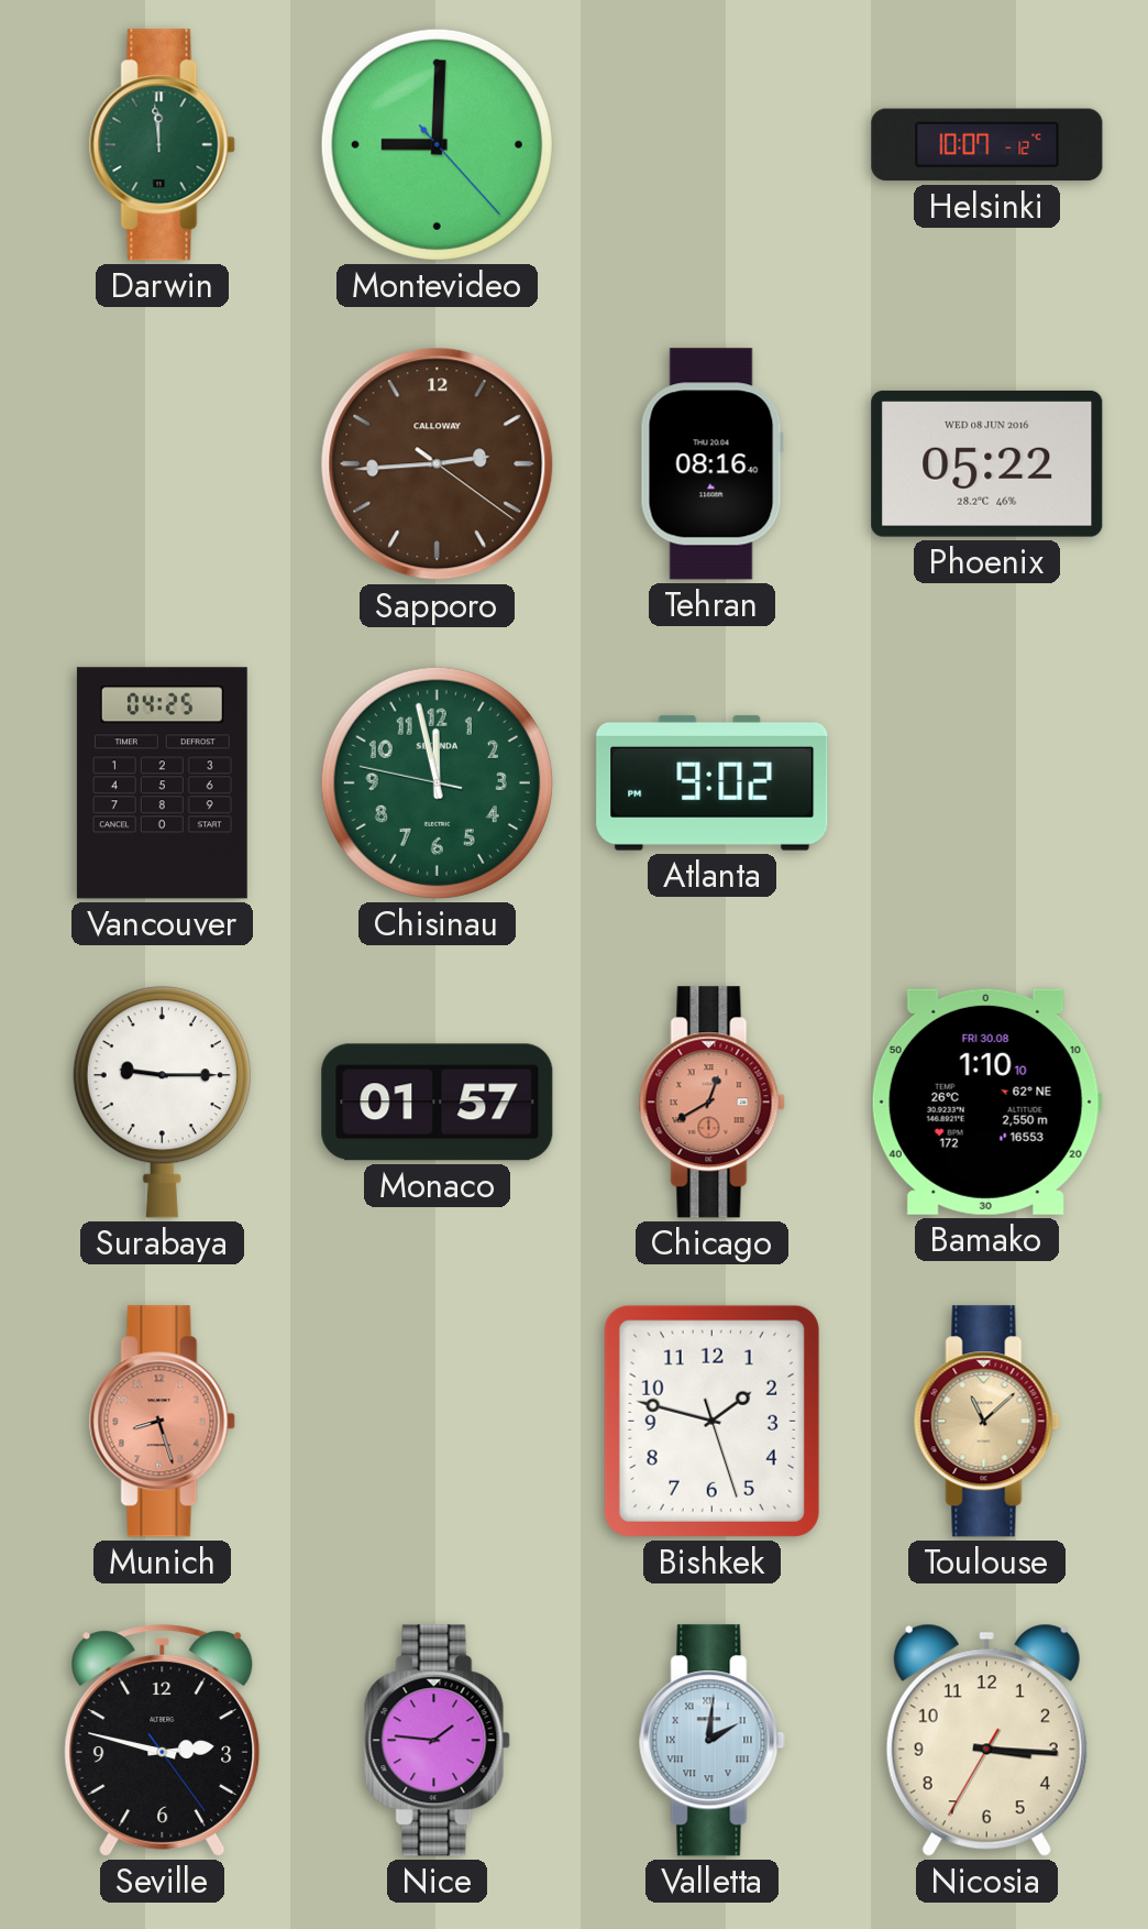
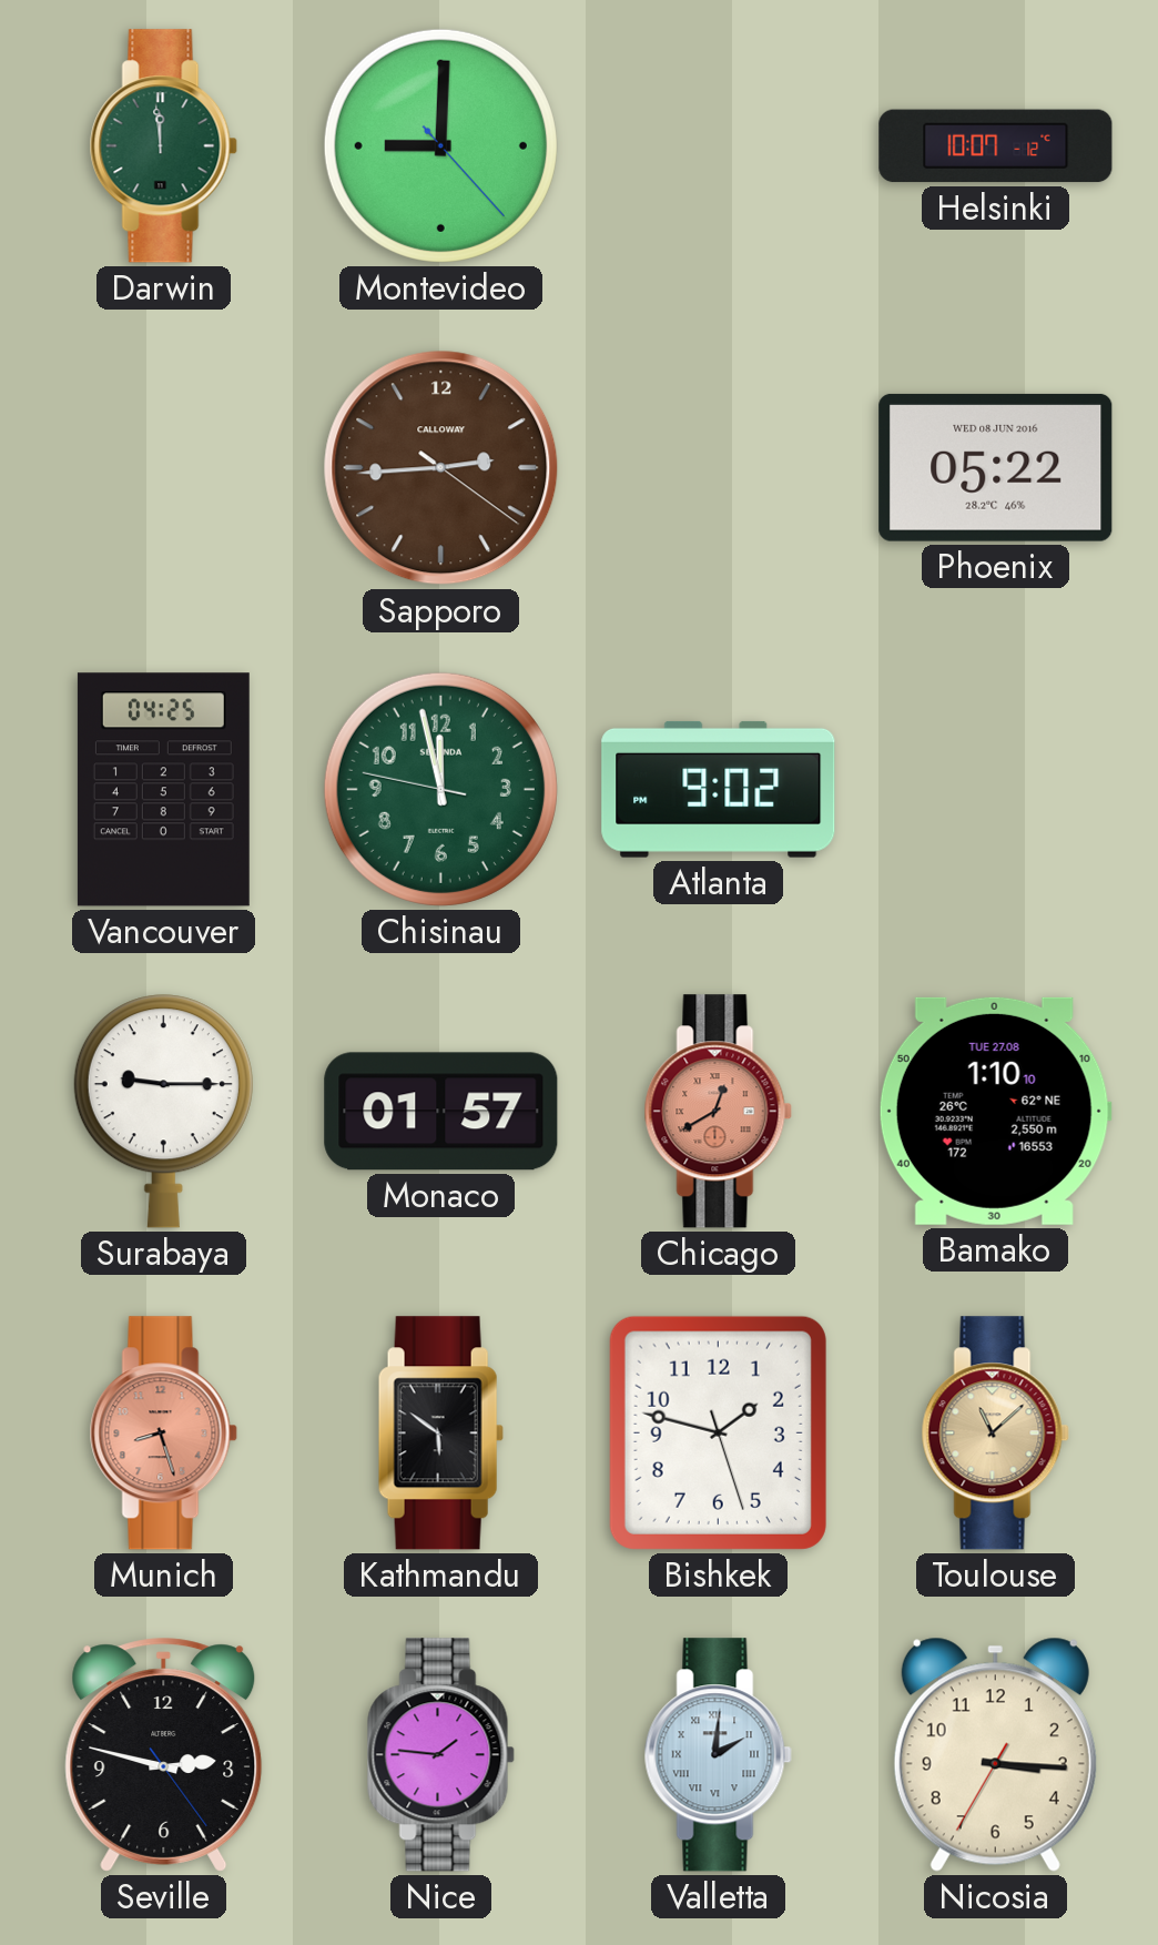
Tehran: 08:16 -> none (711, 464)
Bamako date: FRI 30.08 -> TUE 27.08 (995, 1111)
Kathmandu: none -> 5:51 (440, 1434)
